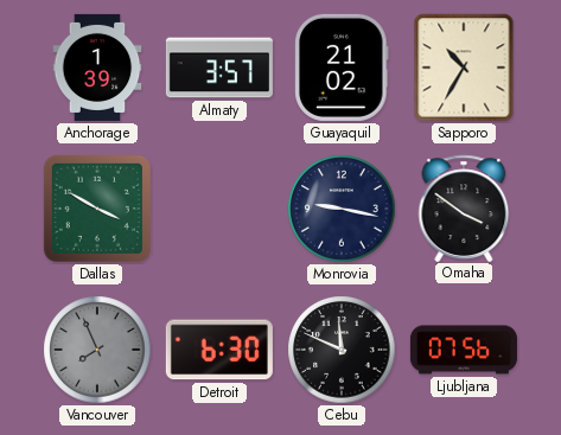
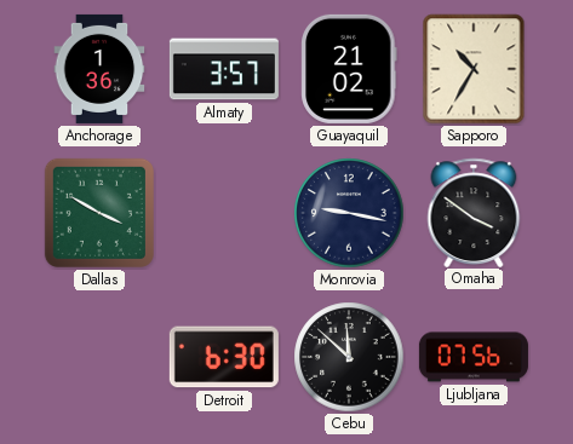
Anchorage: 1:39 -> 1:36 (99, 69)
Vancouver: 7:56 -> none (97, 350)
Cebu: 11:49 -> 11:52 (349, 357)
